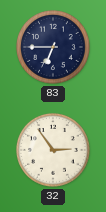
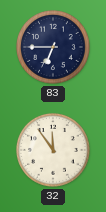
32: 2:54 -> 11:54 (54, 151)
